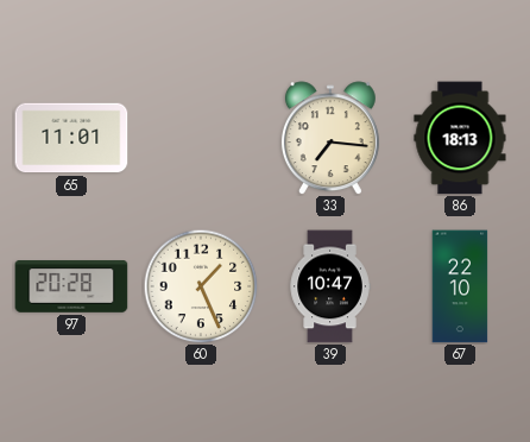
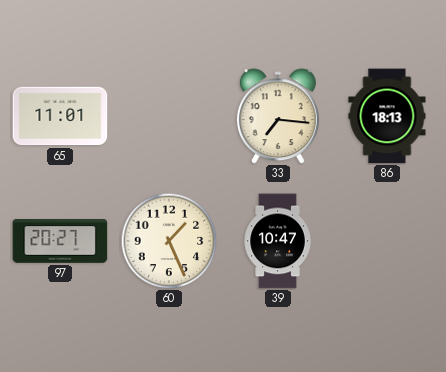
97: 20:28 -> 20:27 (60, 241)
67: 22:10 -> none (460, 286)
